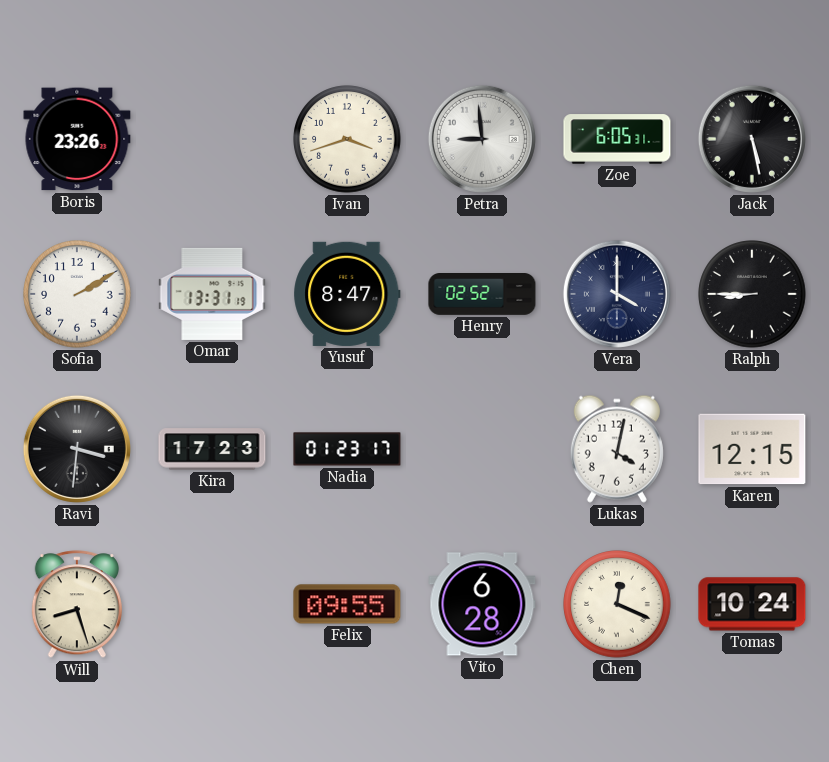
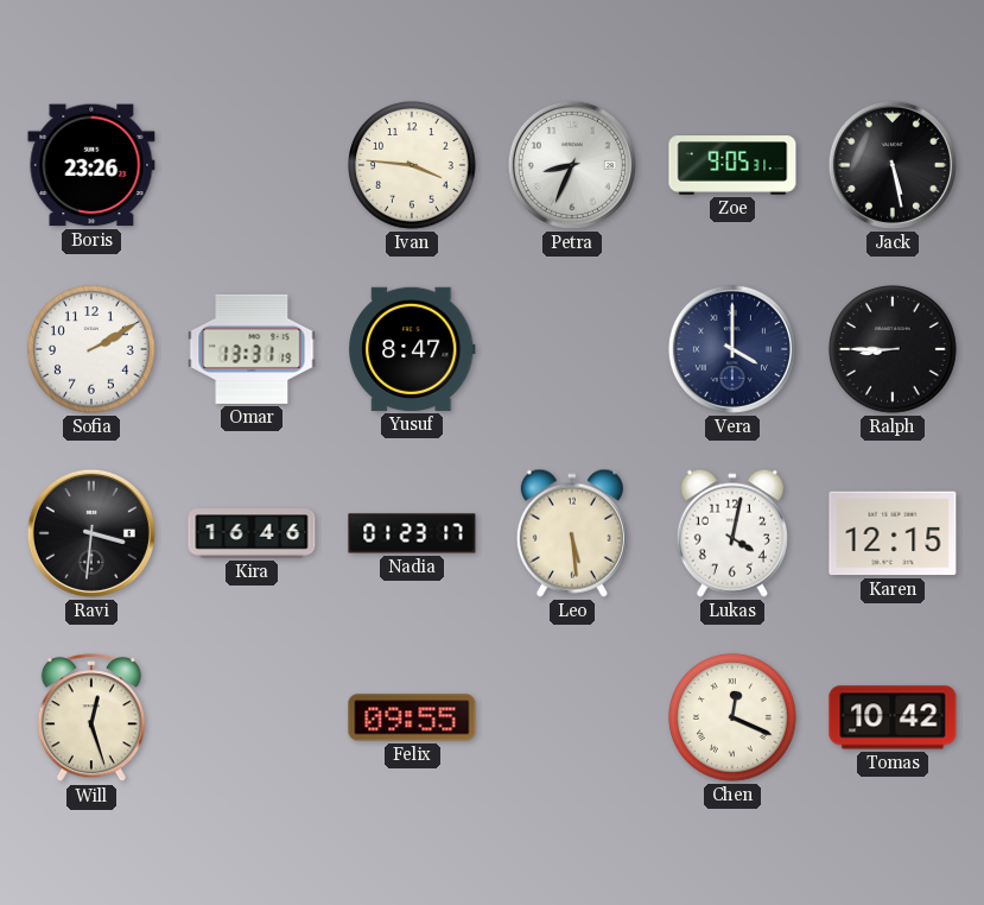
Ivan: 3:42 -> 3:46 (412, 165)
Petra: 8:59 -> 8:34 (572, 165)
Zoe: 6:05 -> 9:05 (732, 165)
Henry: 02:52 -> none (482, 294)
Kira: 17:23 -> 16:46 (252, 533)
Leo: none -> 5:29 (572, 533)
Will: 8:27 -> 12:27 (91, 719)
Vito: 6:28 -> none (482, 604)
Tomas: 10:24 -> 10:42 (893, 717)
